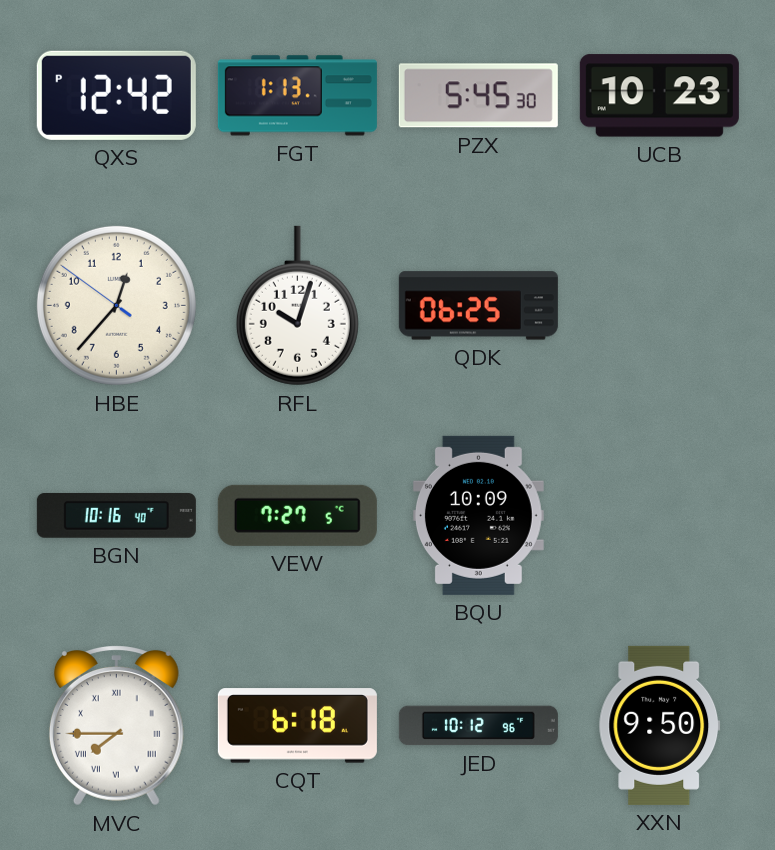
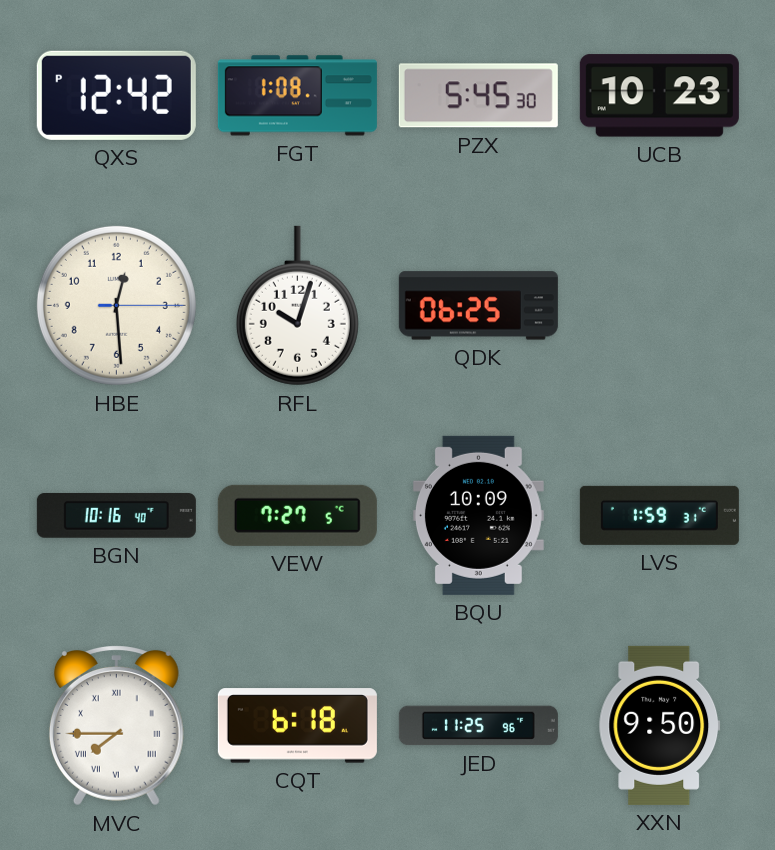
FGT: 1:13 -> 1:08 (297, 96)
HBE: 12:36 -> 12:29 (116, 305)
LVS: none -> 1:59 (659, 515)
JED: 10:12 -> 11:25 (478, 726)
